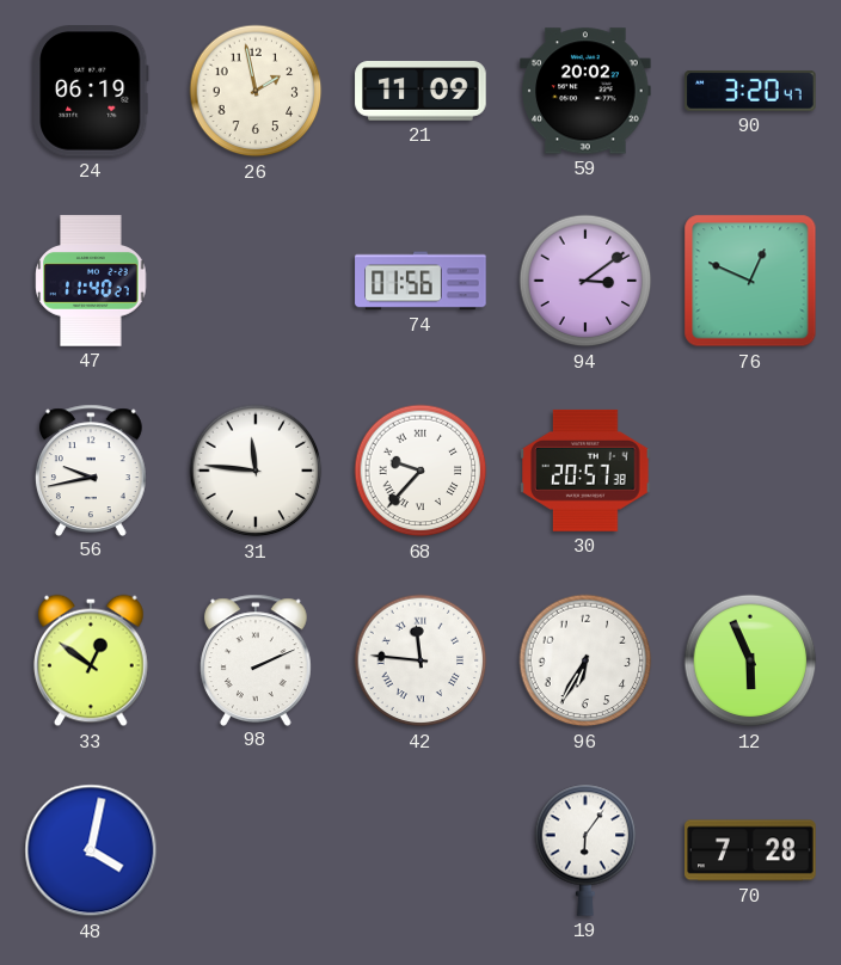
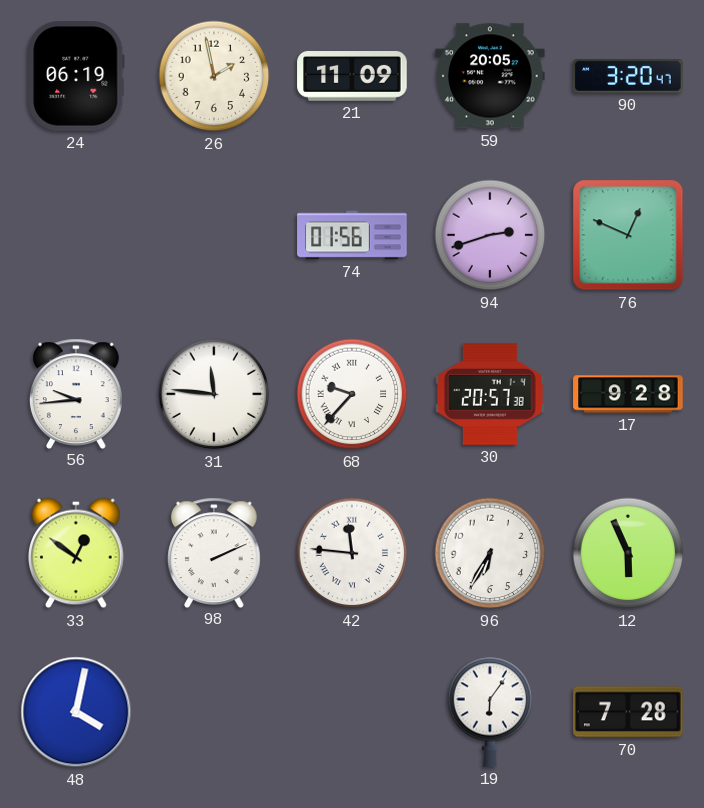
59: 20:02 -> 20:05 (490, 76)
47: 11:40 -> none (91, 281)
94: 3:09 -> 2:42 (490, 235)
56: 9:43 -> 9:44 (76, 393)
17: none -> 9:28 (628, 394)
